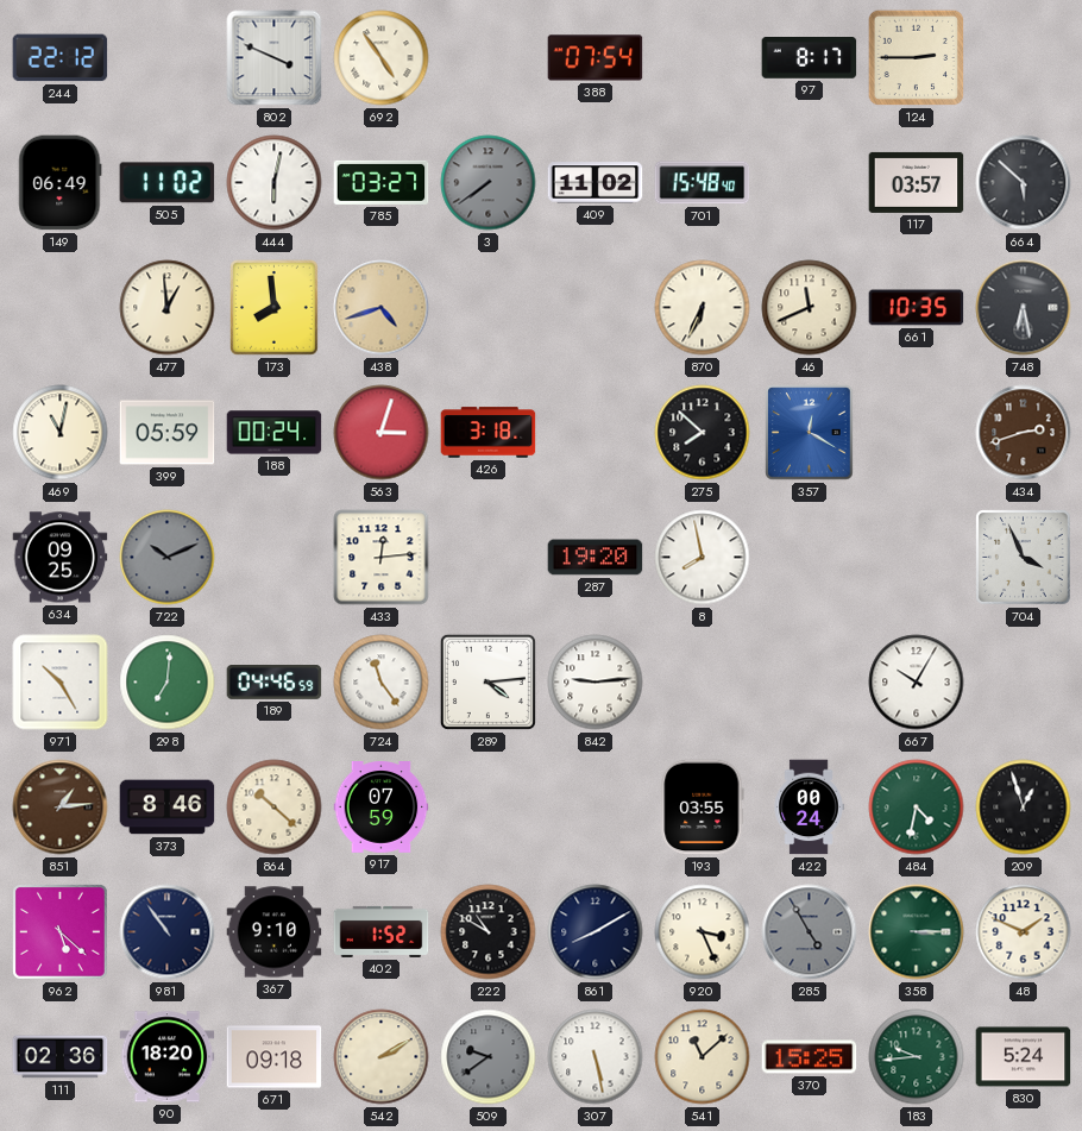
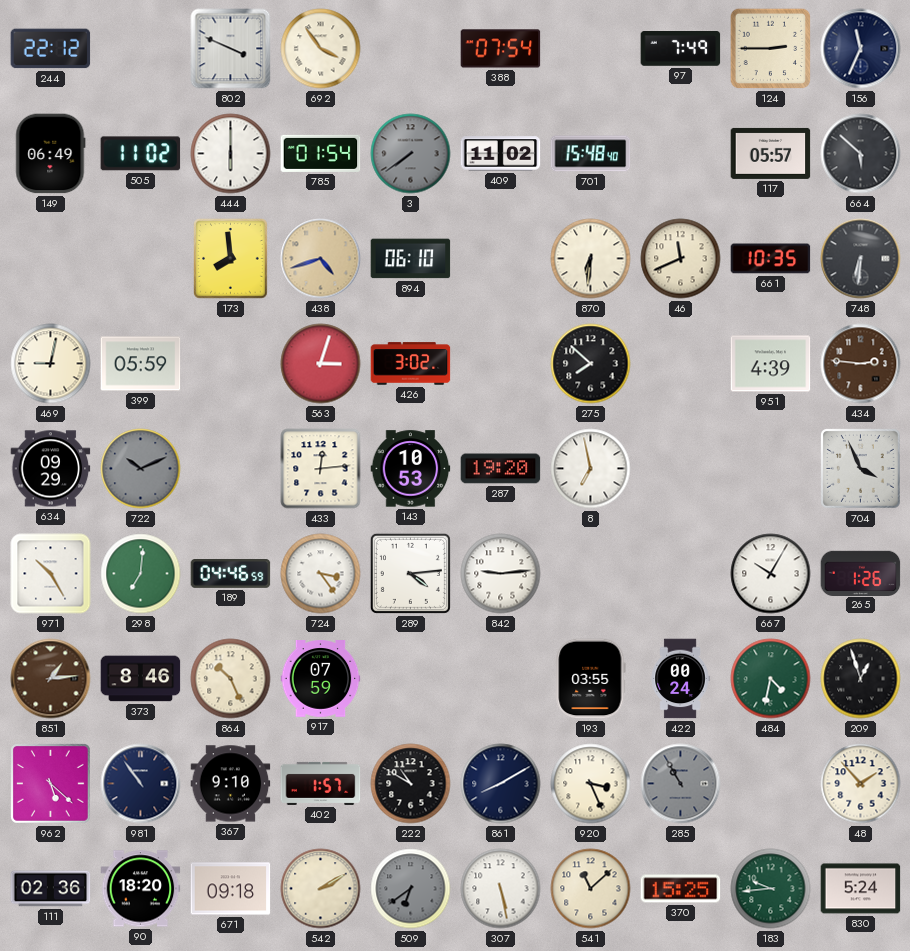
692: 4:54 -> 3:54 (321, 49)
97: 8:17 -> 7:49 (681, 49)
156: none -> 11:34 (861, 49)
444: 6:02 -> 6:00 (231, 154)
785: 03:27 -> 01:54 (321, 153)
117: 03:57 -> 05:57 (771, 153)
477: 12:59 -> none (168, 308)
894: none -> 06:10 (411, 259)
870: 6:34 -> 6:31 (591, 259)
748: 6:28 -> 6:31 (861, 259)
469: 11:02 -> 9:02 (51, 364)
188: 00:24 -> none (275, 433)
426: 3:18 -> 3:02 (411, 364)
357: 12:20 -> none (810, 433)
951: none -> 4:39 (771, 364)
434: 2:42 -> 2:46 (861, 364)
634: 09:25 -> 09:29 (51, 469)
143: none -> 10:53 (411, 469)
8: 7:58 -> 6:58 (591, 469)
724: 11:24 -> 3:24 (321, 574)
265: none -> 1:26 (861, 573)
864: 10:22 -> 10:26 (231, 679)
402: 1:52 -> 1:57 (321, 783)
285: 4:55 -> 10:55 (681, 784)
358: 3:15 -> none (917, 932)
48: 1:49 -> 1:53 (861, 784)
509: 9:39 -> 6:39 (411, 889)
